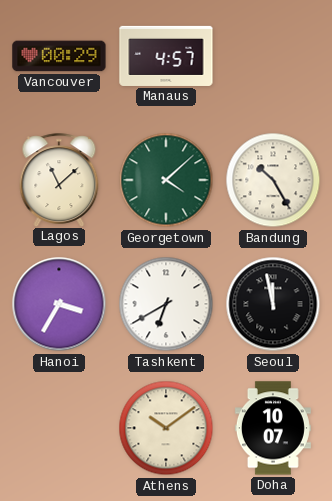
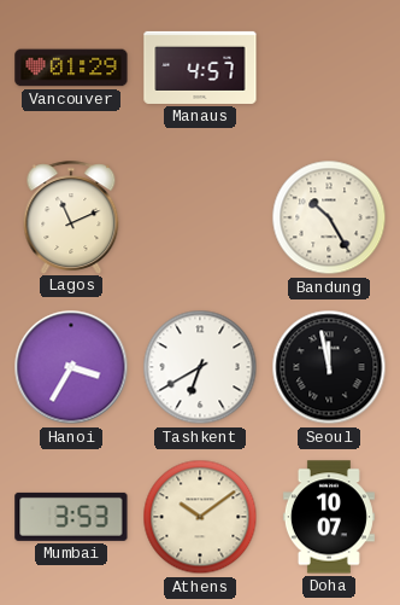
Vancouver: 00:29 -> 01:29 (71, 68)
Lagos: 11:08 -> 11:11 (71, 217)
Georgetown: 4:08 -> none (166, 180)
Mumbai: none -> 3:53 (71, 517)
